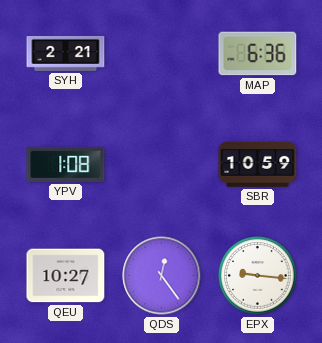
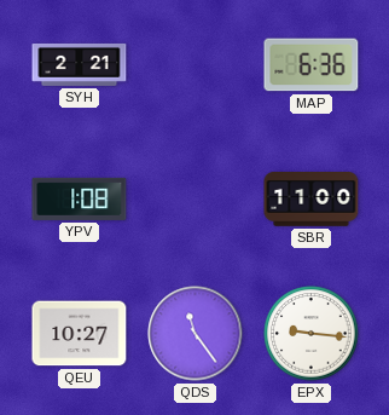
SBR: 10:59 -> 11:00 (312, 200)
QDS: 12:24 -> 11:24 (196, 334)
